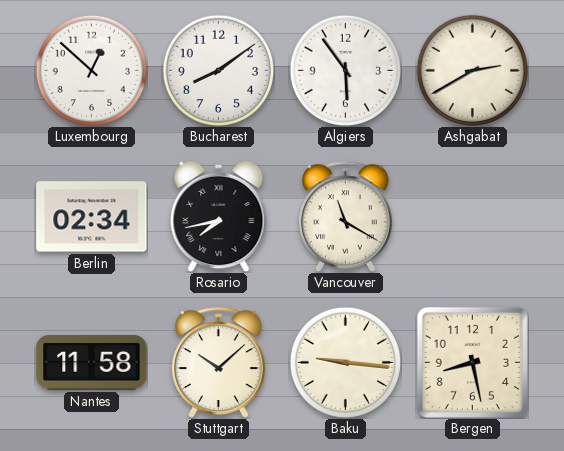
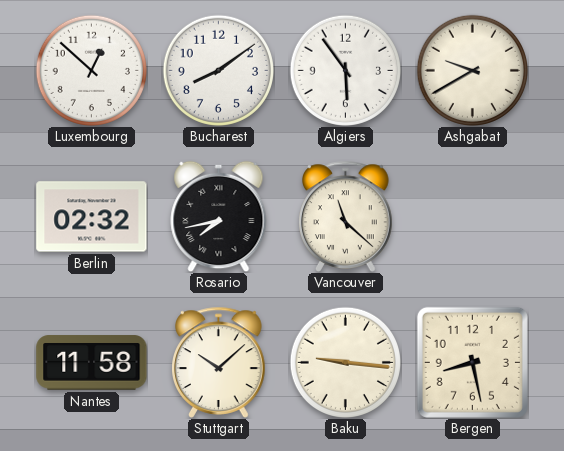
Ashgabat: 2:40 -> 9:40 (472, 70)
Berlin: 02:34 -> 02:32 (92, 217)
Vancouver: 11:20 -> 11:22 (346, 216)
